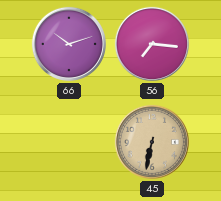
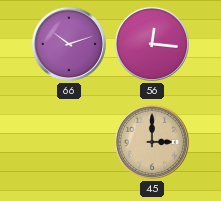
56: 7:16 -> 12:16 (152, 44)
45: 6:32 -> 3:00 (152, 142)
